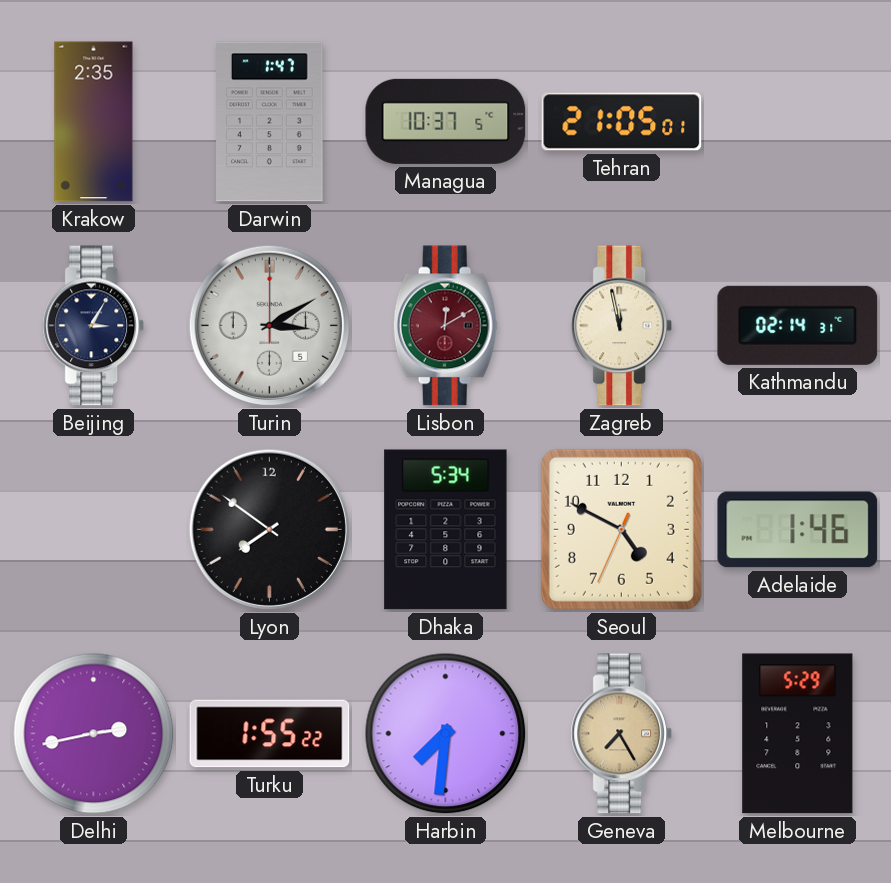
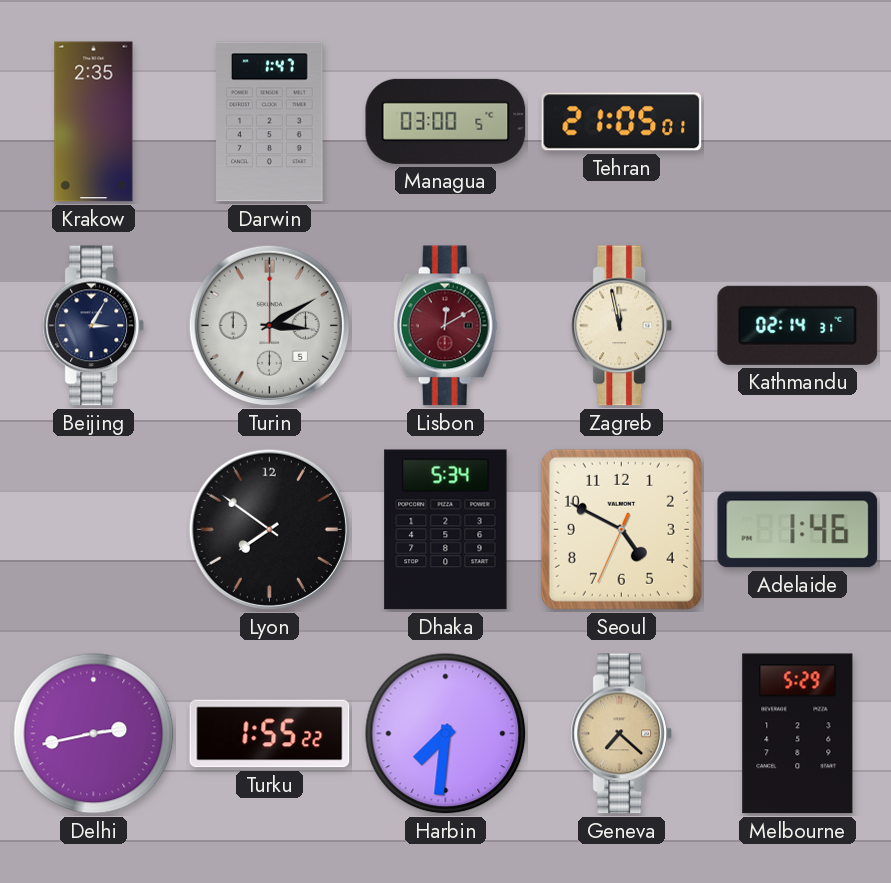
Managua: 10:37 -> 03:00 (446, 121)
Geneva: 7:25 -> 7:22 (622, 734)
